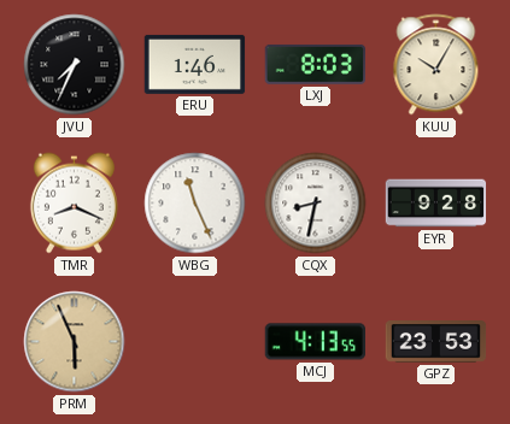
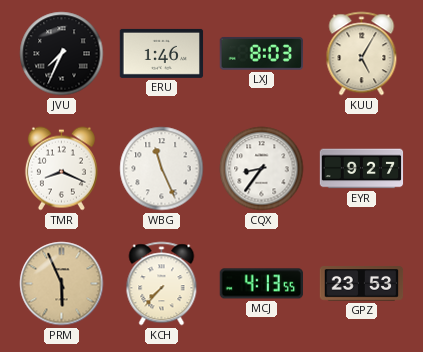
KUU: 10:05 -> 5:05 (362, 54)
CQX: 8:32 -> 8:36 (262, 169)
EYR: 9:28 -> 9:27 (362, 169)
KCH: none -> 7:37 (162, 284)
